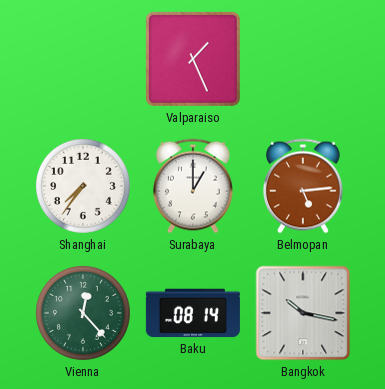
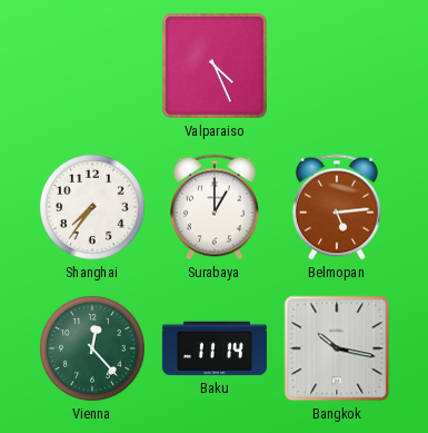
Valparaiso: 1:26 -> 4:26 (215, 66)
Baku: 08:14 -> 11:14 (215, 348)
